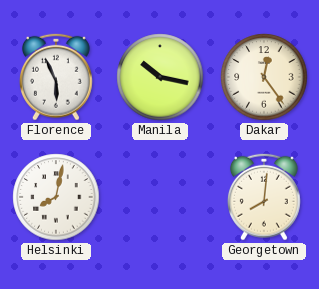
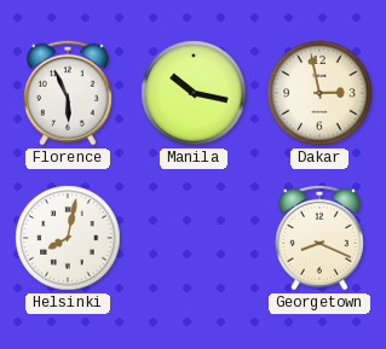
Dakar: 12:24 -> 2:58 (319, 93)
Georgetown: 8:01 -> 8:19 (319, 238)
